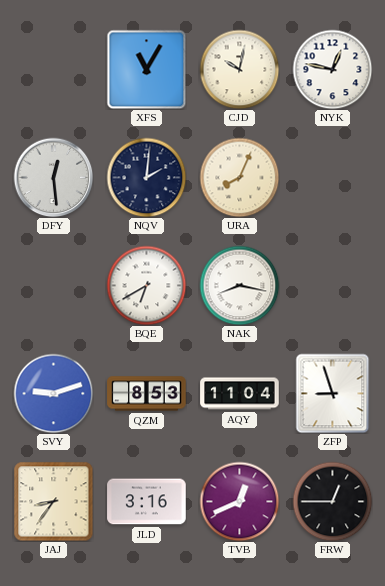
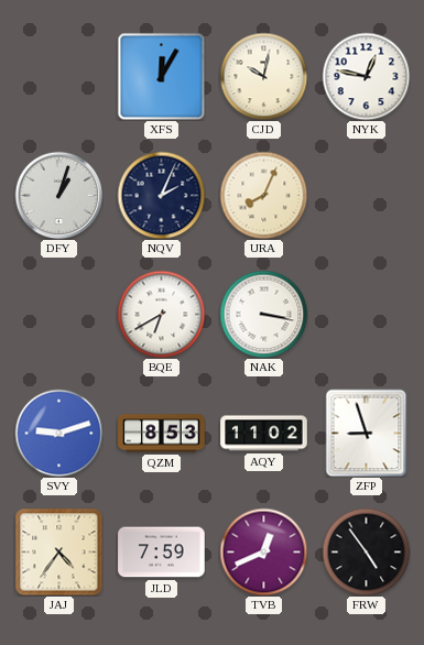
XFS: 11:05 -> 12:05 (161, 76)
DFY: 12:29 -> 1:03 (58, 195)
NQV: 2:01 -> 2:04 (161, 195)
NAK: 8:17 -> 3:17 (263, 314)
AQY: 11:04 -> 11:02 (264, 434)
JAJ: 8:36 -> 4:36 (58, 551)
JLD: 3:16 -> 7:59 (162, 553)
FRW: 12:45 -> 4:54 (366, 551)
